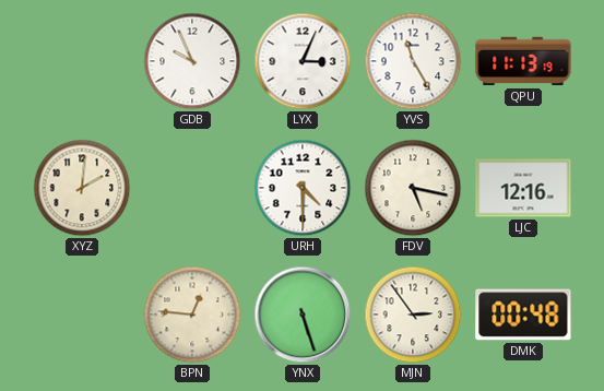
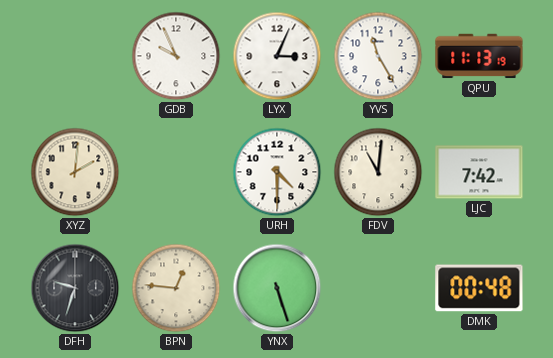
FDV: 5:17 -> 11:01 (378, 172)
LJC: 12:16 -> 7:42 (479, 172)
DFH: none -> 9:33 (75, 288)
MJN: 2:54 -> none (413, 315)
